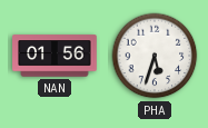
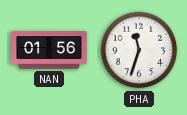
PHA: 5:33 -> 11:33 (139, 50)
